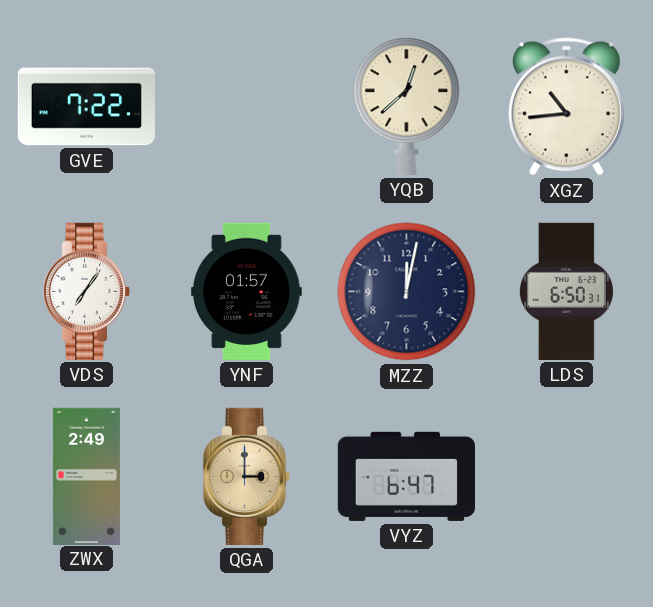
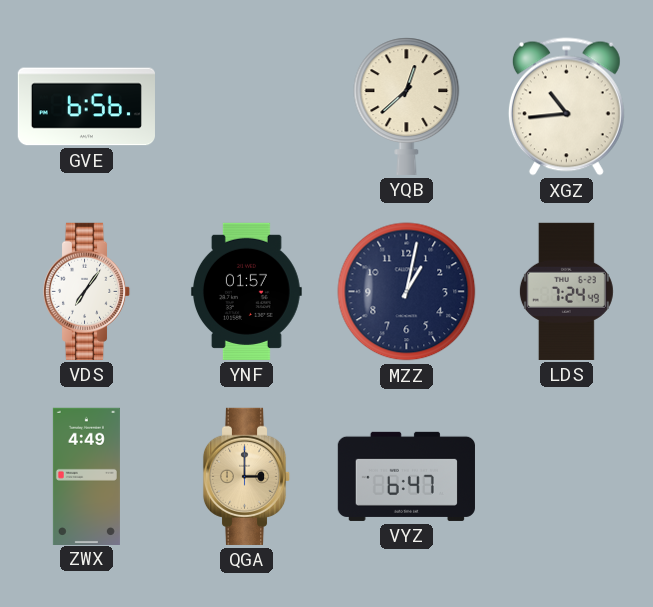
GVE: 7:22 -> 6:56 (86, 107)
MZZ: 12:02 -> 1:02 (407, 292)
LDS: 6:50 -> 7:24 (566, 291)
ZWX: 2:49 -> 4:49 (86, 476)
